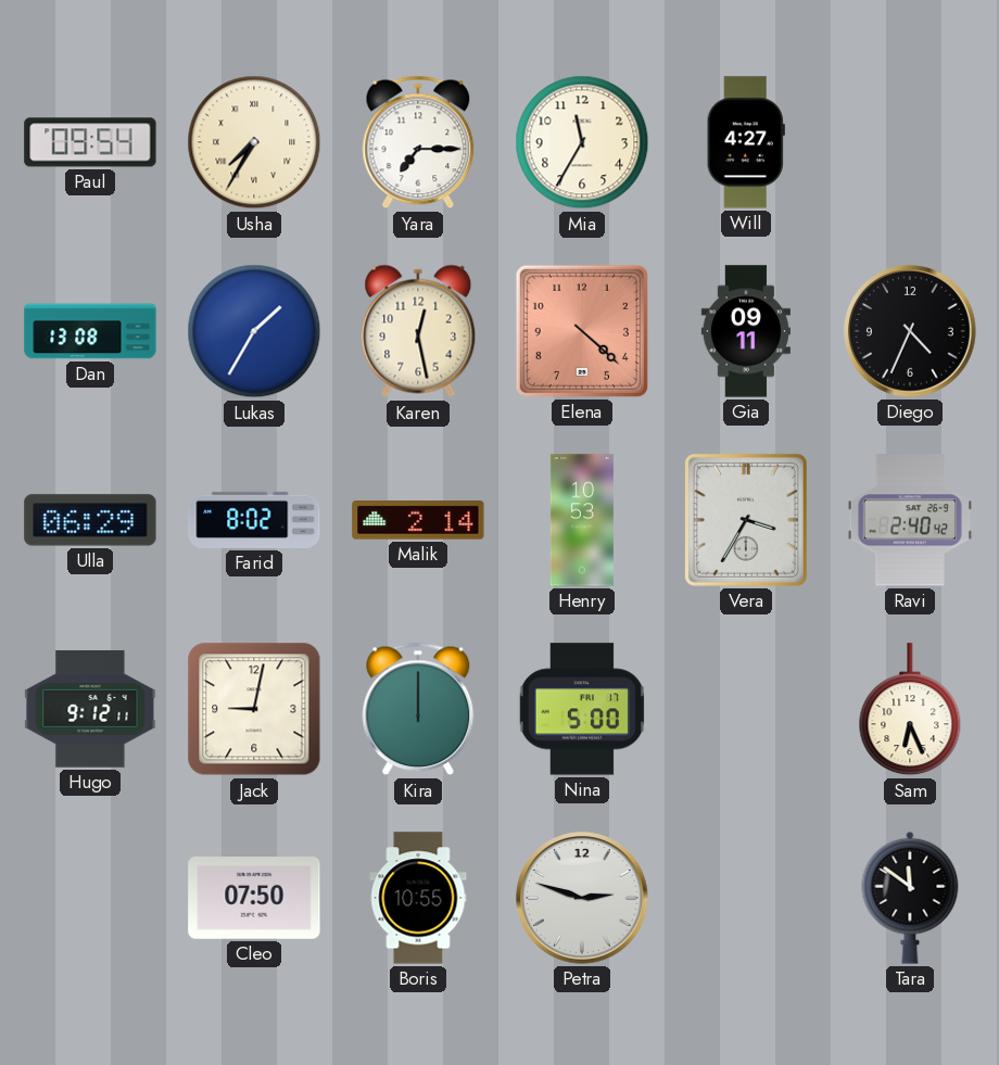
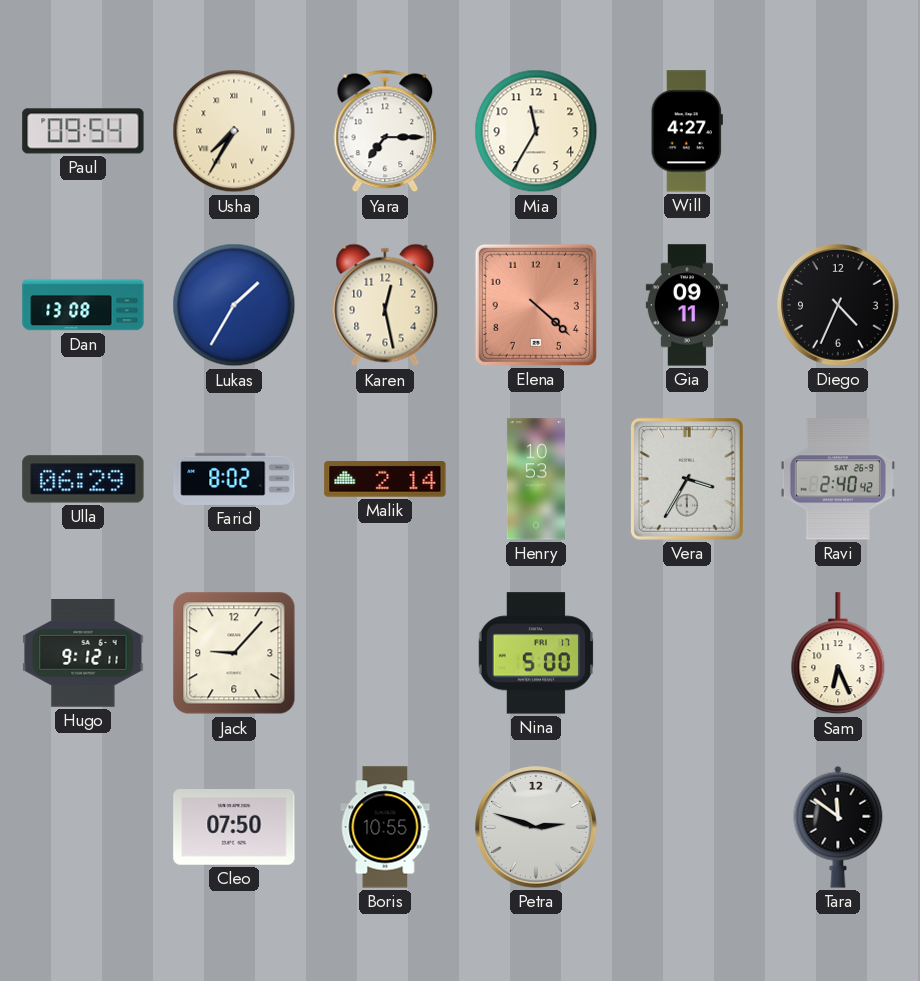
Jack: 9:02 -> 9:07 (234, 653)
Kira: 12:00 -> none (418, 709)
